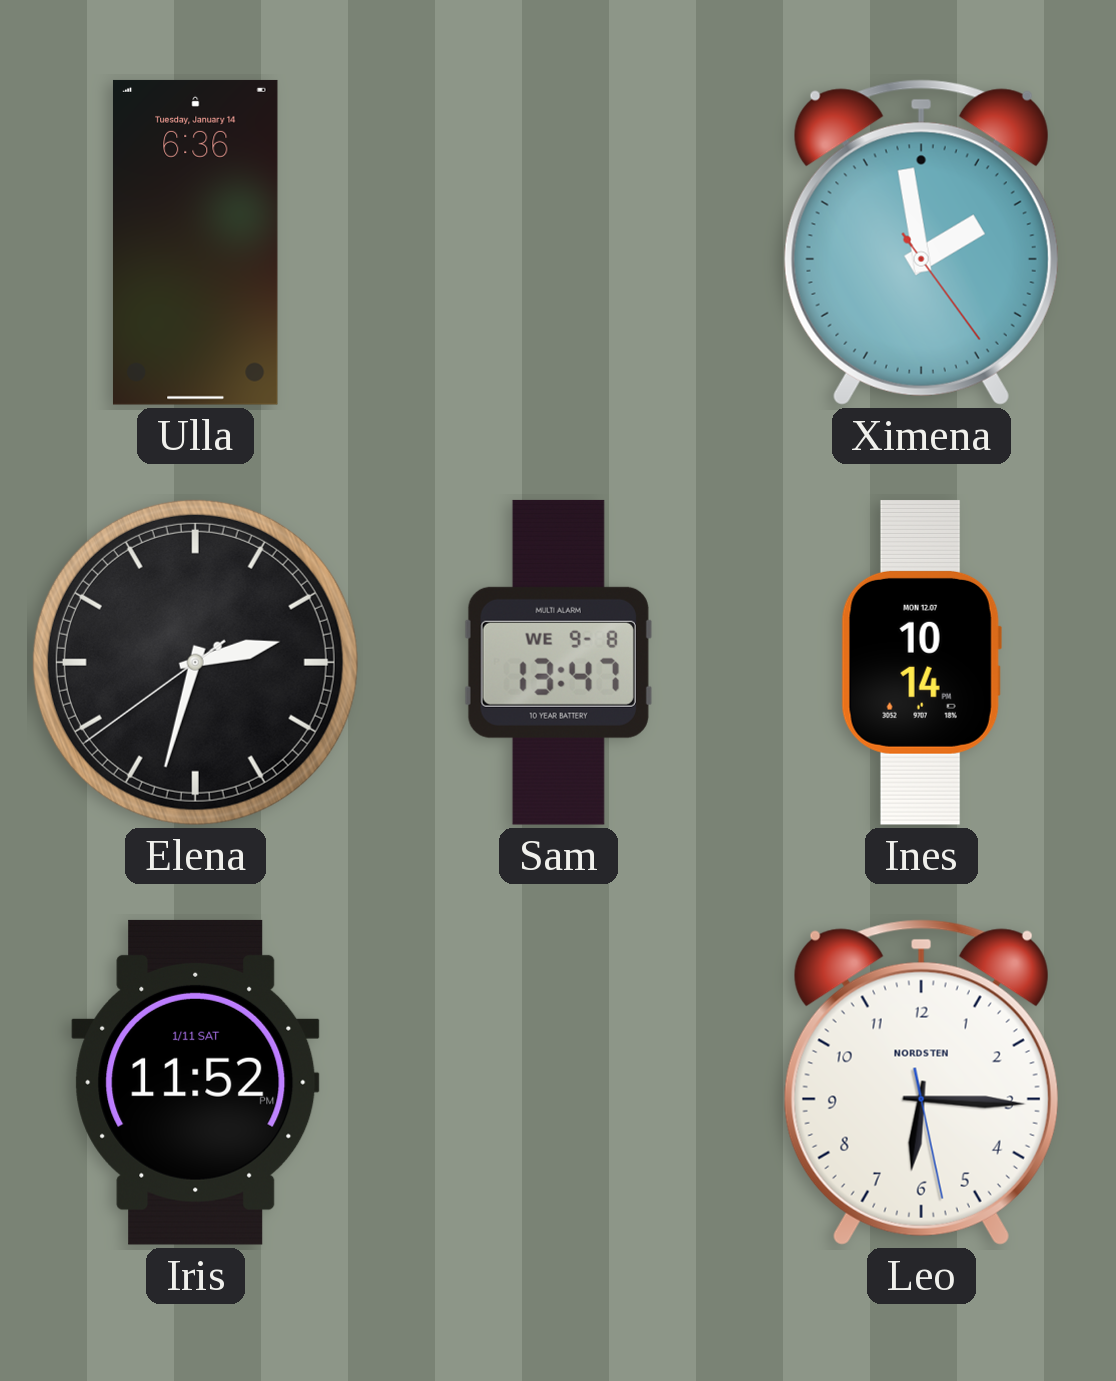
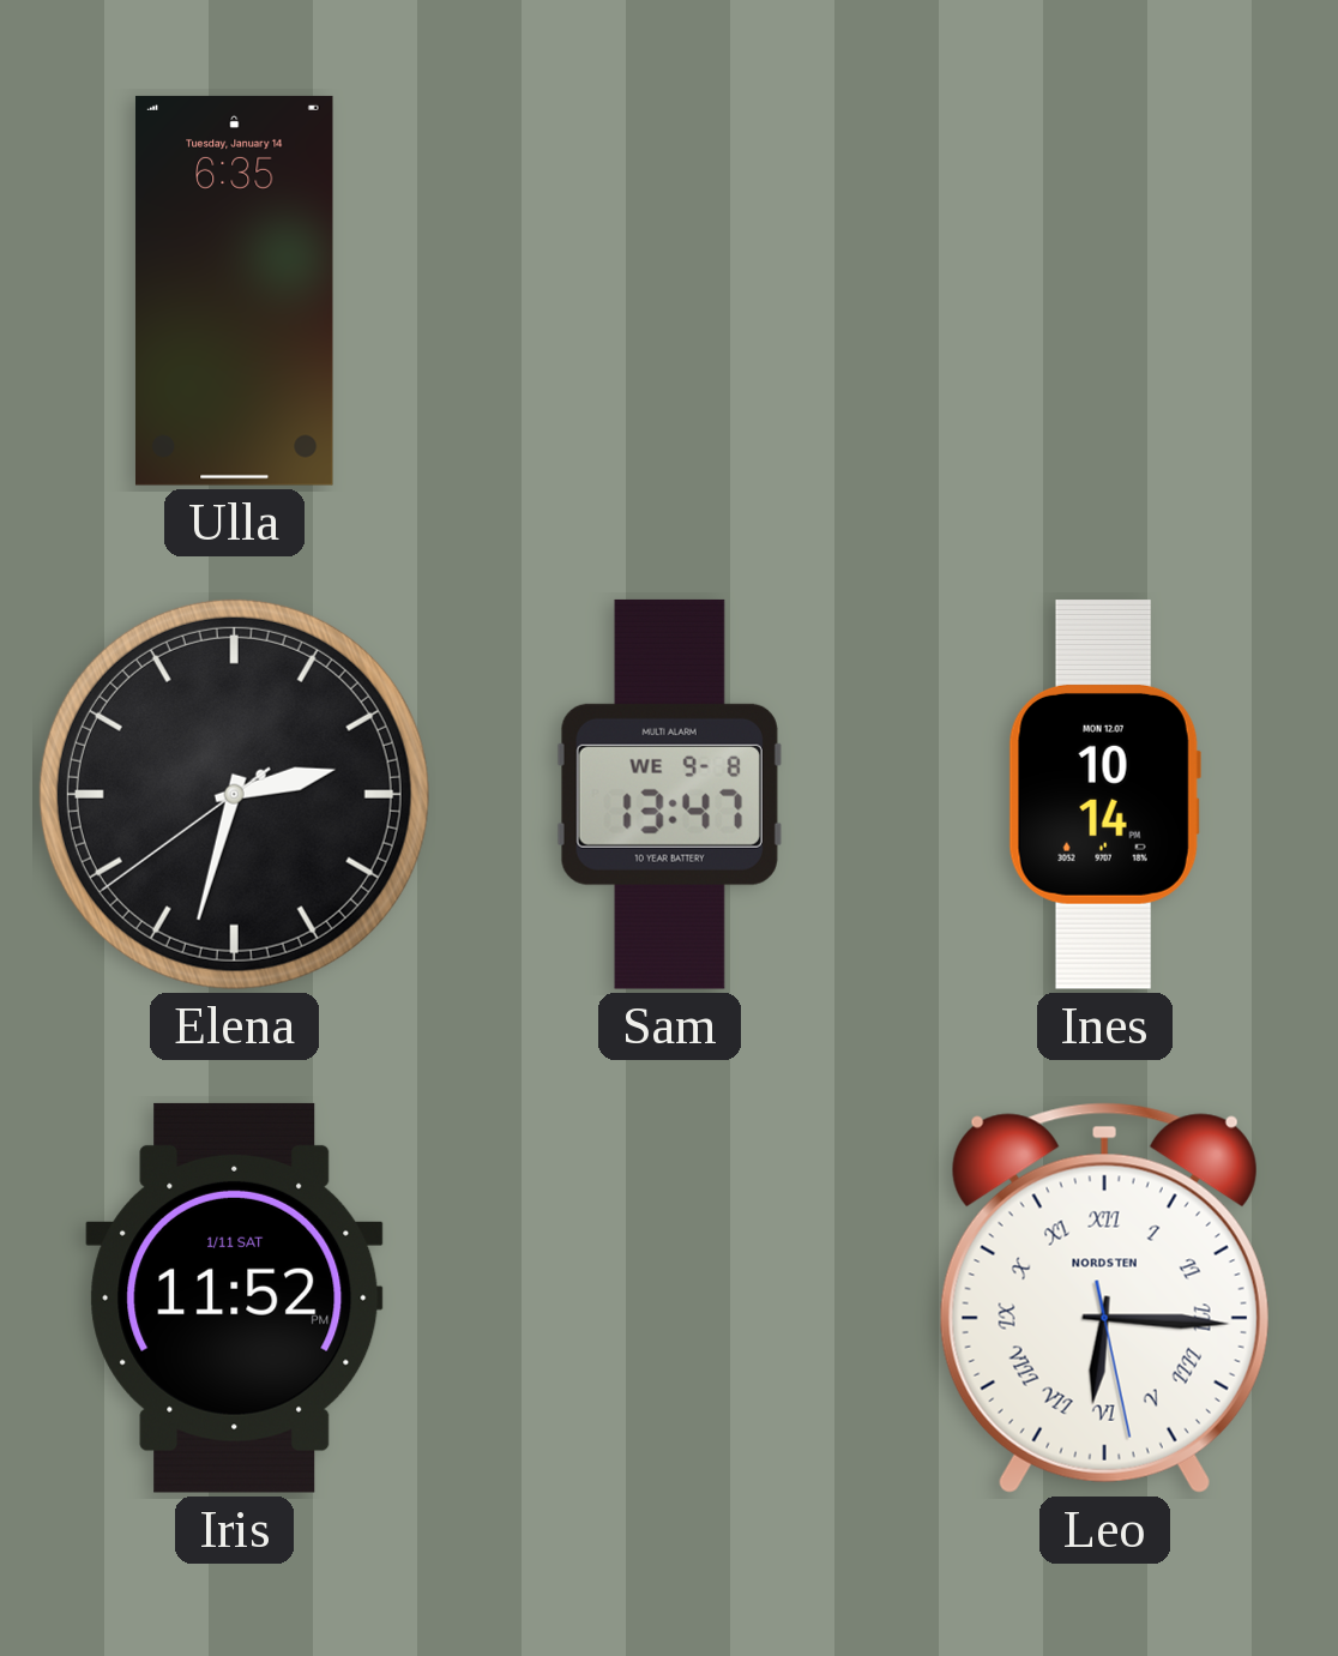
Ulla: 6:36 -> 6:35 (234, 290)
Ximena: 1:58 -> none (921, 242)
Leo numerals: Arabic -> Roman (1104, 1297)
